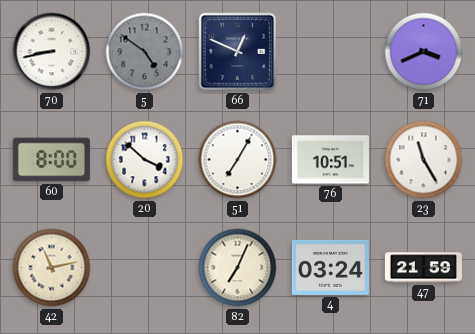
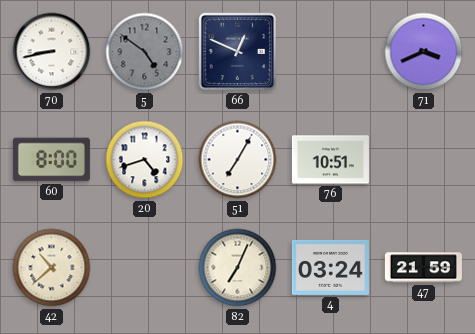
20: 3:52 -> 4:42 (145, 160)
23: 11:25 -> none (424, 160)
42: 11:13 -> 10:38 (52, 268)
